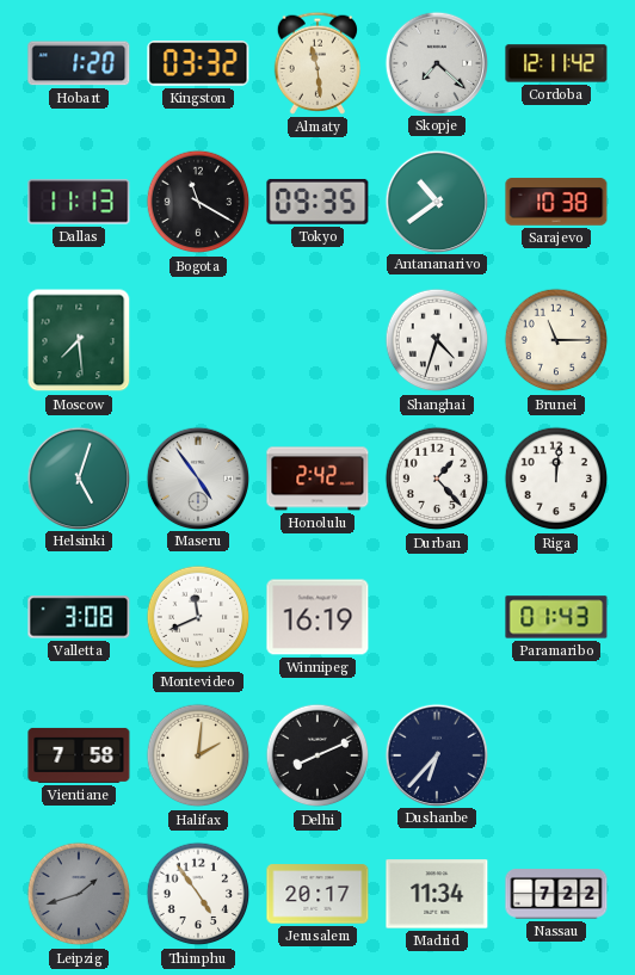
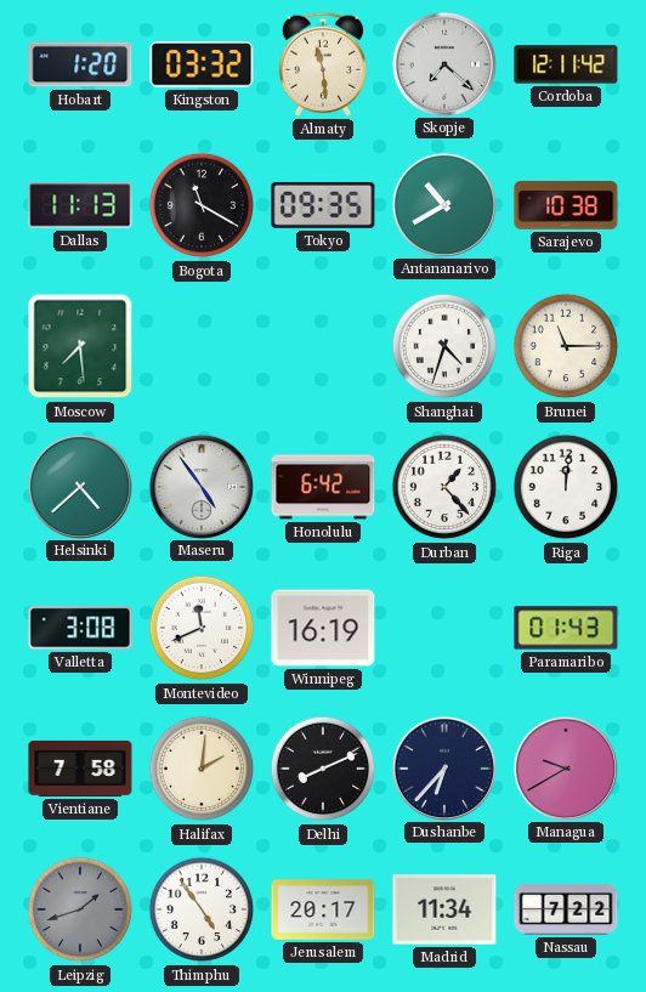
Antananarivo: 10:39 -> 10:40 (443, 204)
Helsinki: 5:03 -> 4:38 (79, 486)
Honolulu: 2:42 -> 6:42 (323, 487)
Managua: none -> 9:40 (565, 767)
